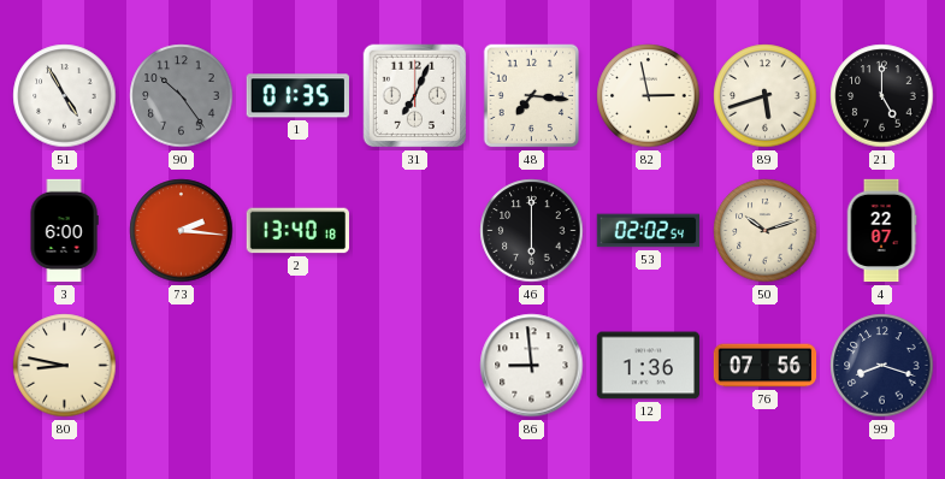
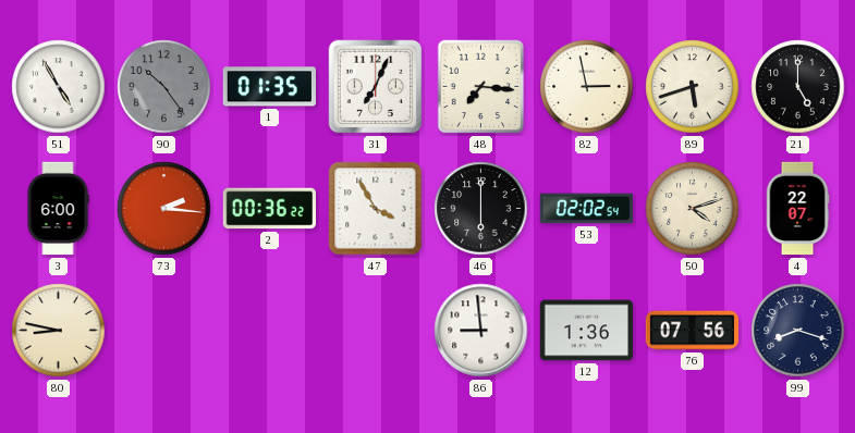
2: 13:40 -> 00:36 (269, 209)
47: none -> 3:55 (376, 209)
50: 10:12 -> 4:12 (693, 209)
